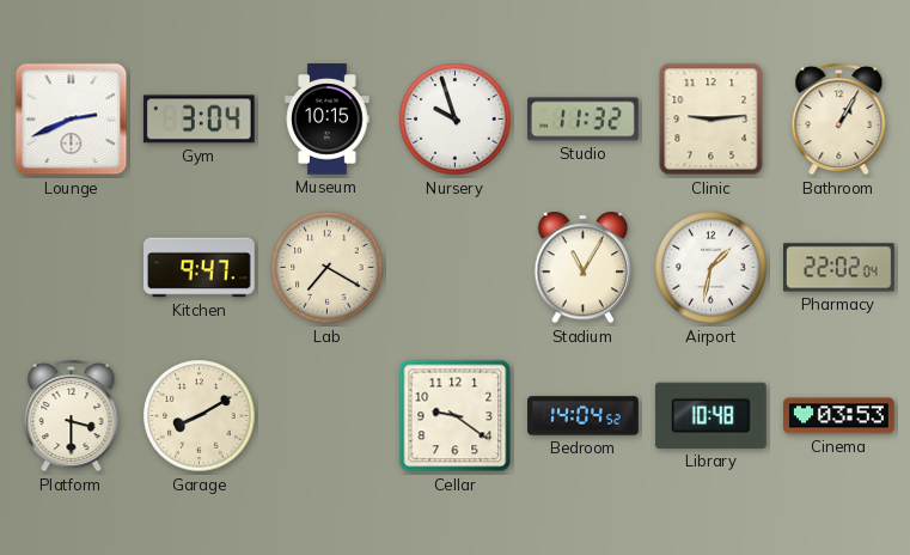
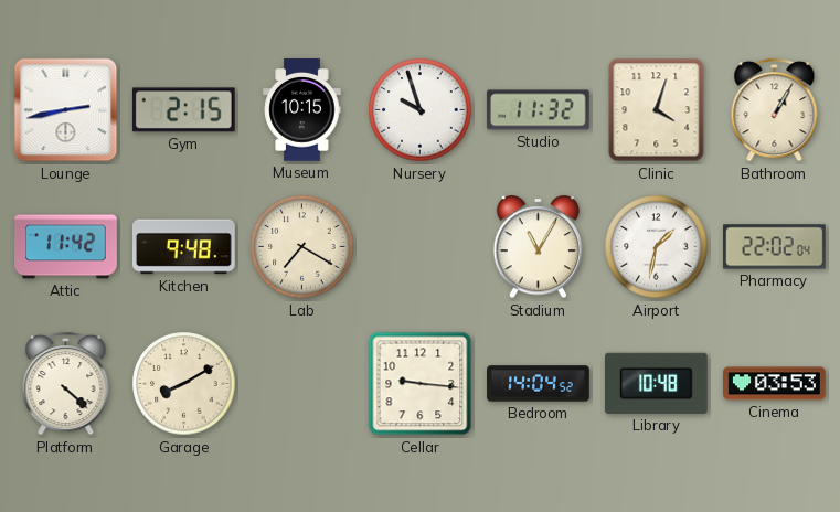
Lounge: 2:41 -> 2:43 (66, 110)
Gym: 3:04 -> 2:15 (183, 110)
Clinic: 9:14 -> 4:03 (657, 110)
Attic: none -> 11:42 (66, 247)
Kitchen: 9:47 -> 9:48 (184, 247)
Platform: 3:30 -> 4:22 (66, 384)
Cellar: 9:21 -> 9:16 (421, 384)
